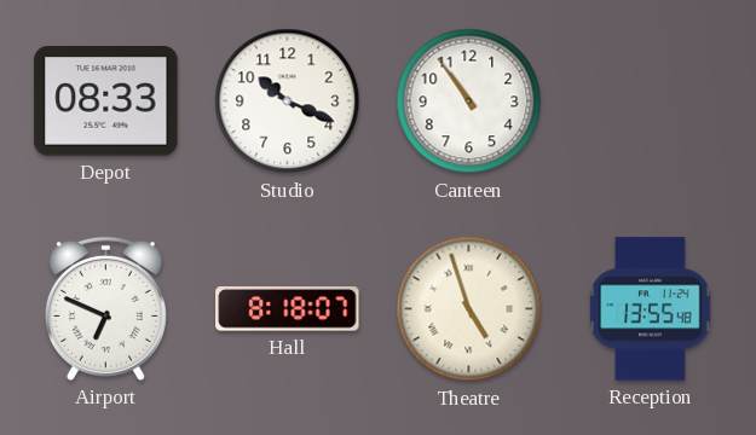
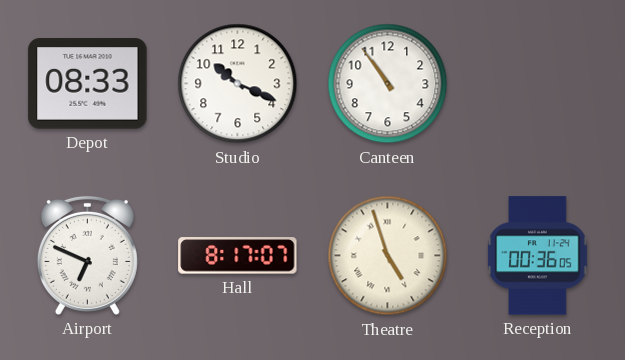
Hall: 8:18 -> 8:17 (238, 256)
Reception: 13:55 -> 00:36 (538, 256)
